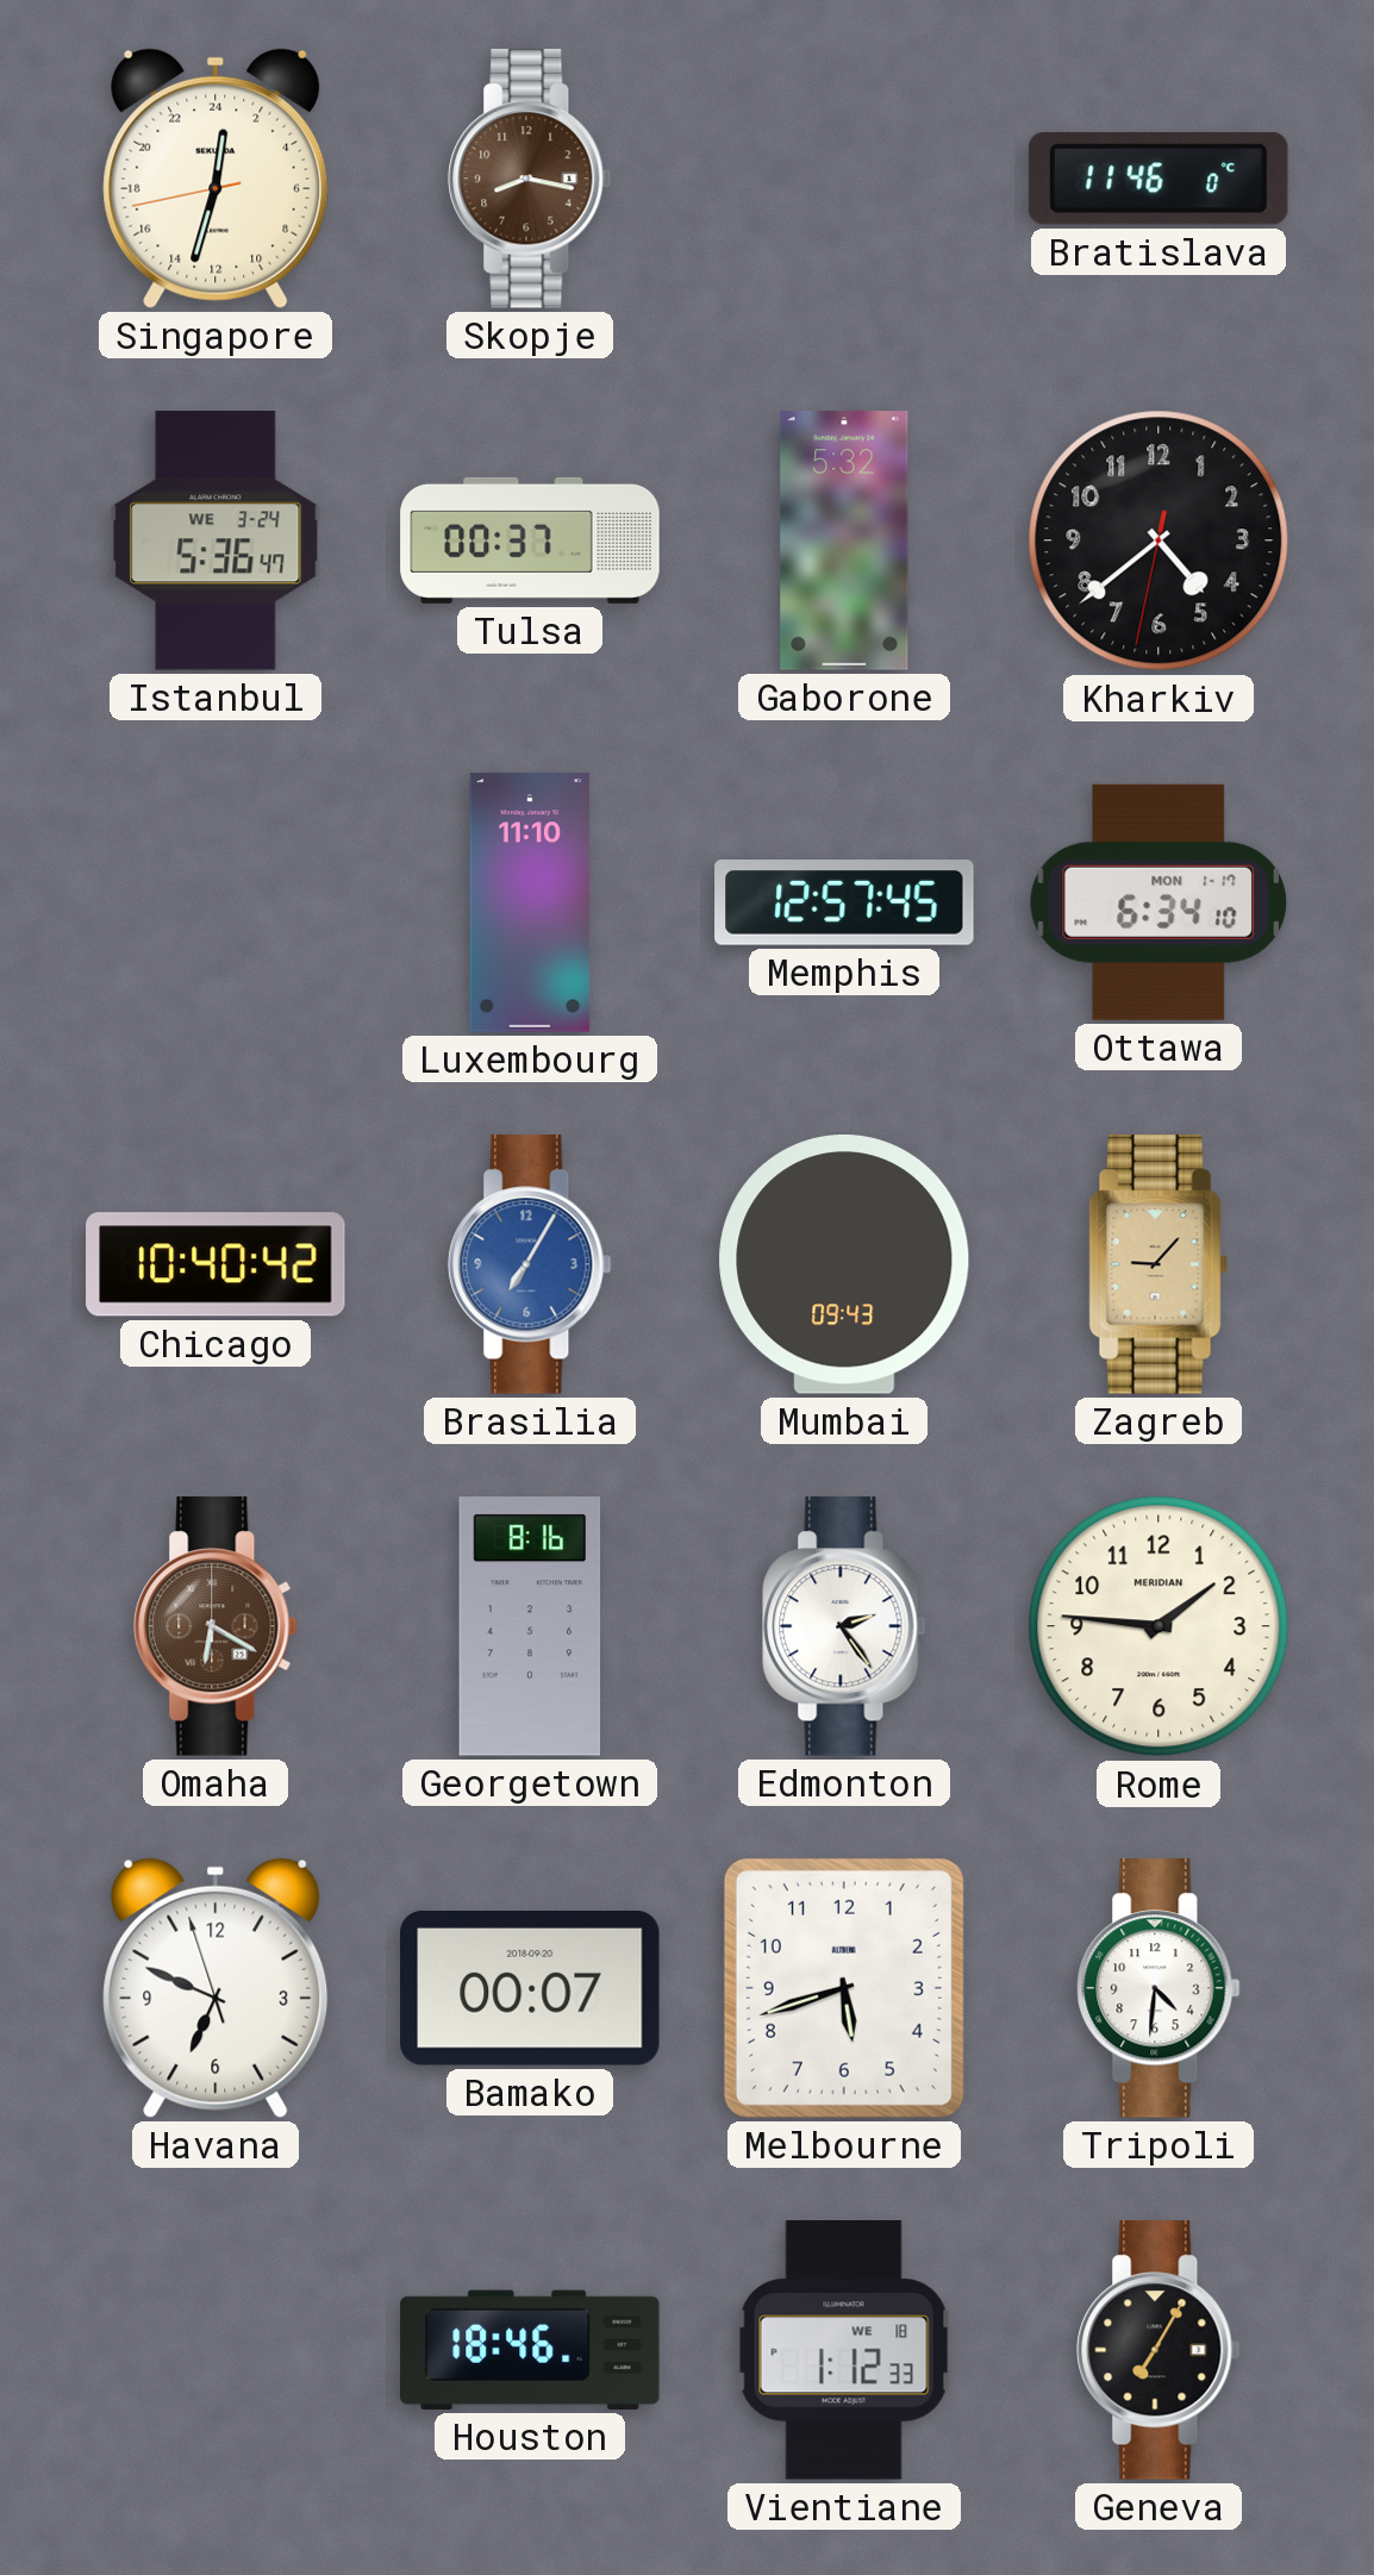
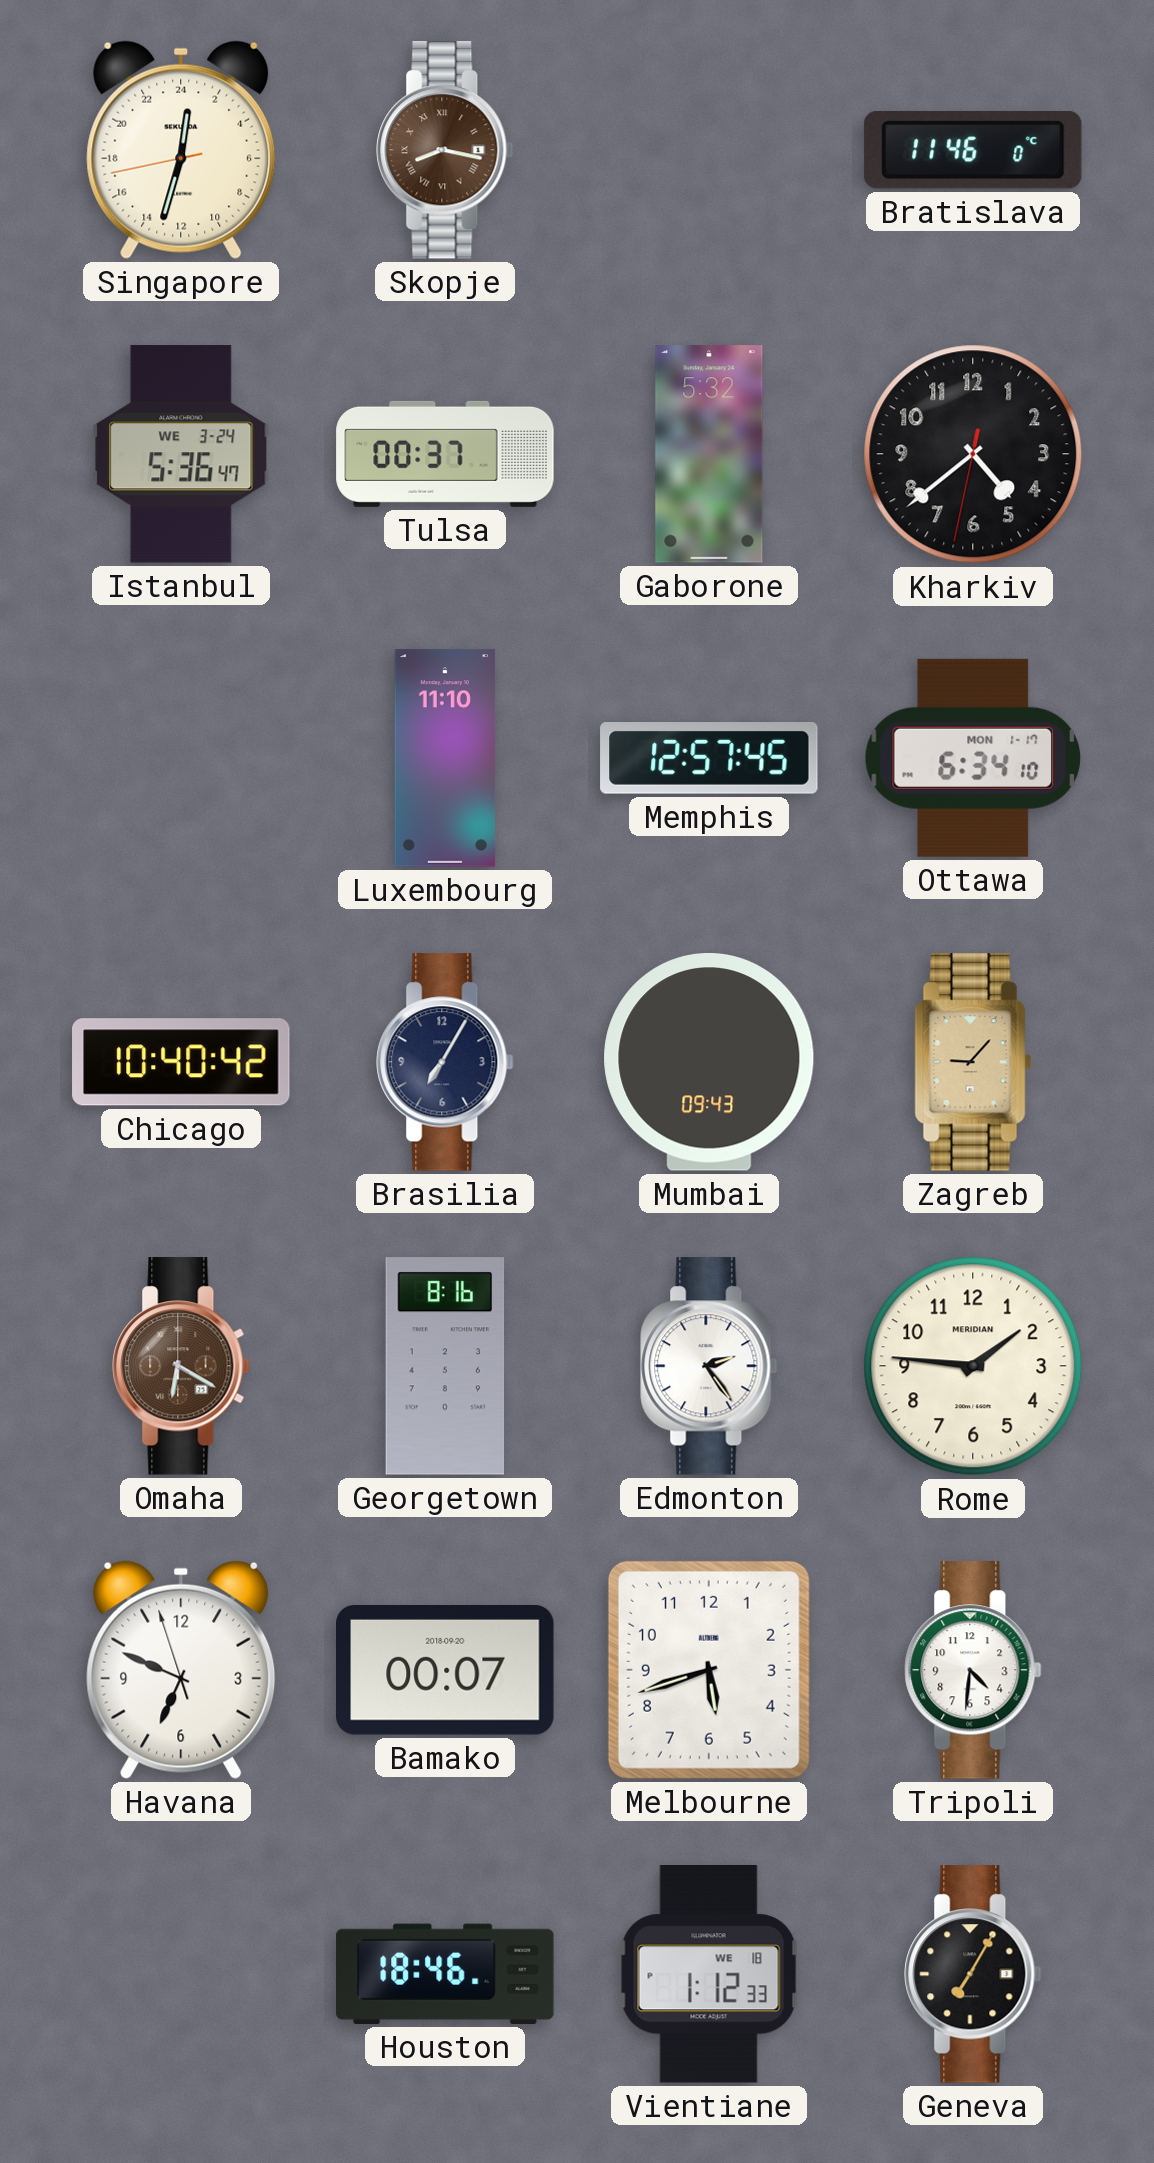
Skopje numerals: Arabic -> Roman (445, 150)
Brasilia dial: blue -> navy (445, 1062)
